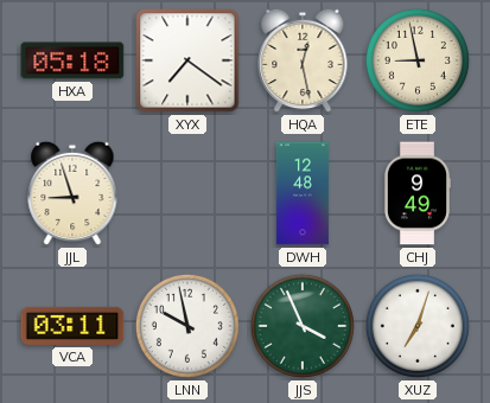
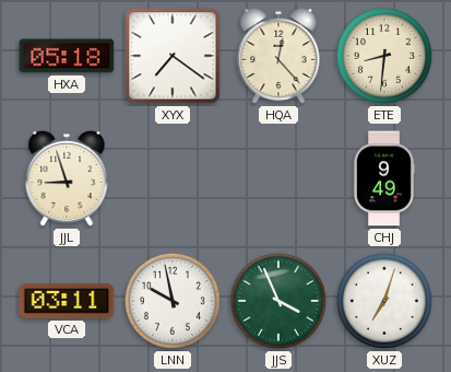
HQA: 12:28 -> 12:23 (278, 56)
ETE: 8:58 -> 8:31 (384, 56)
DWH: 12:48 -> none (303, 193)
